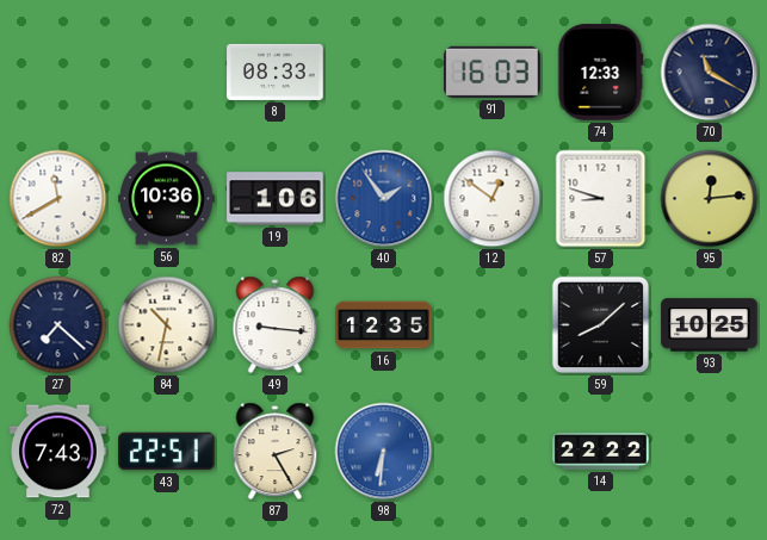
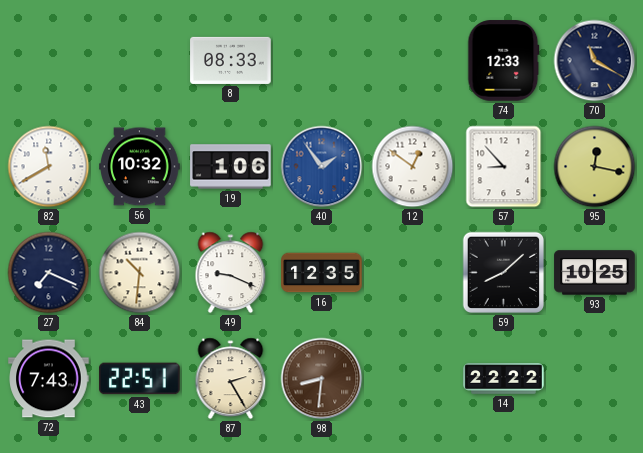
91: 16:03 -> none (493, 72)
56: 10:36 -> 10:32 (140, 167)
57: 8:48 -> 8:53 (504, 167)
95: 12:14 -> 12:17 (595, 167)
27: 7:22 -> 7:19 (49, 273)
84: 10:32 -> 10:31 (140, 273)
49: 9:16 -> 9:19 (231, 273)
98: 6:31 -> 8:31 (322, 379)
98 dial: blue -> brown (322, 379)
